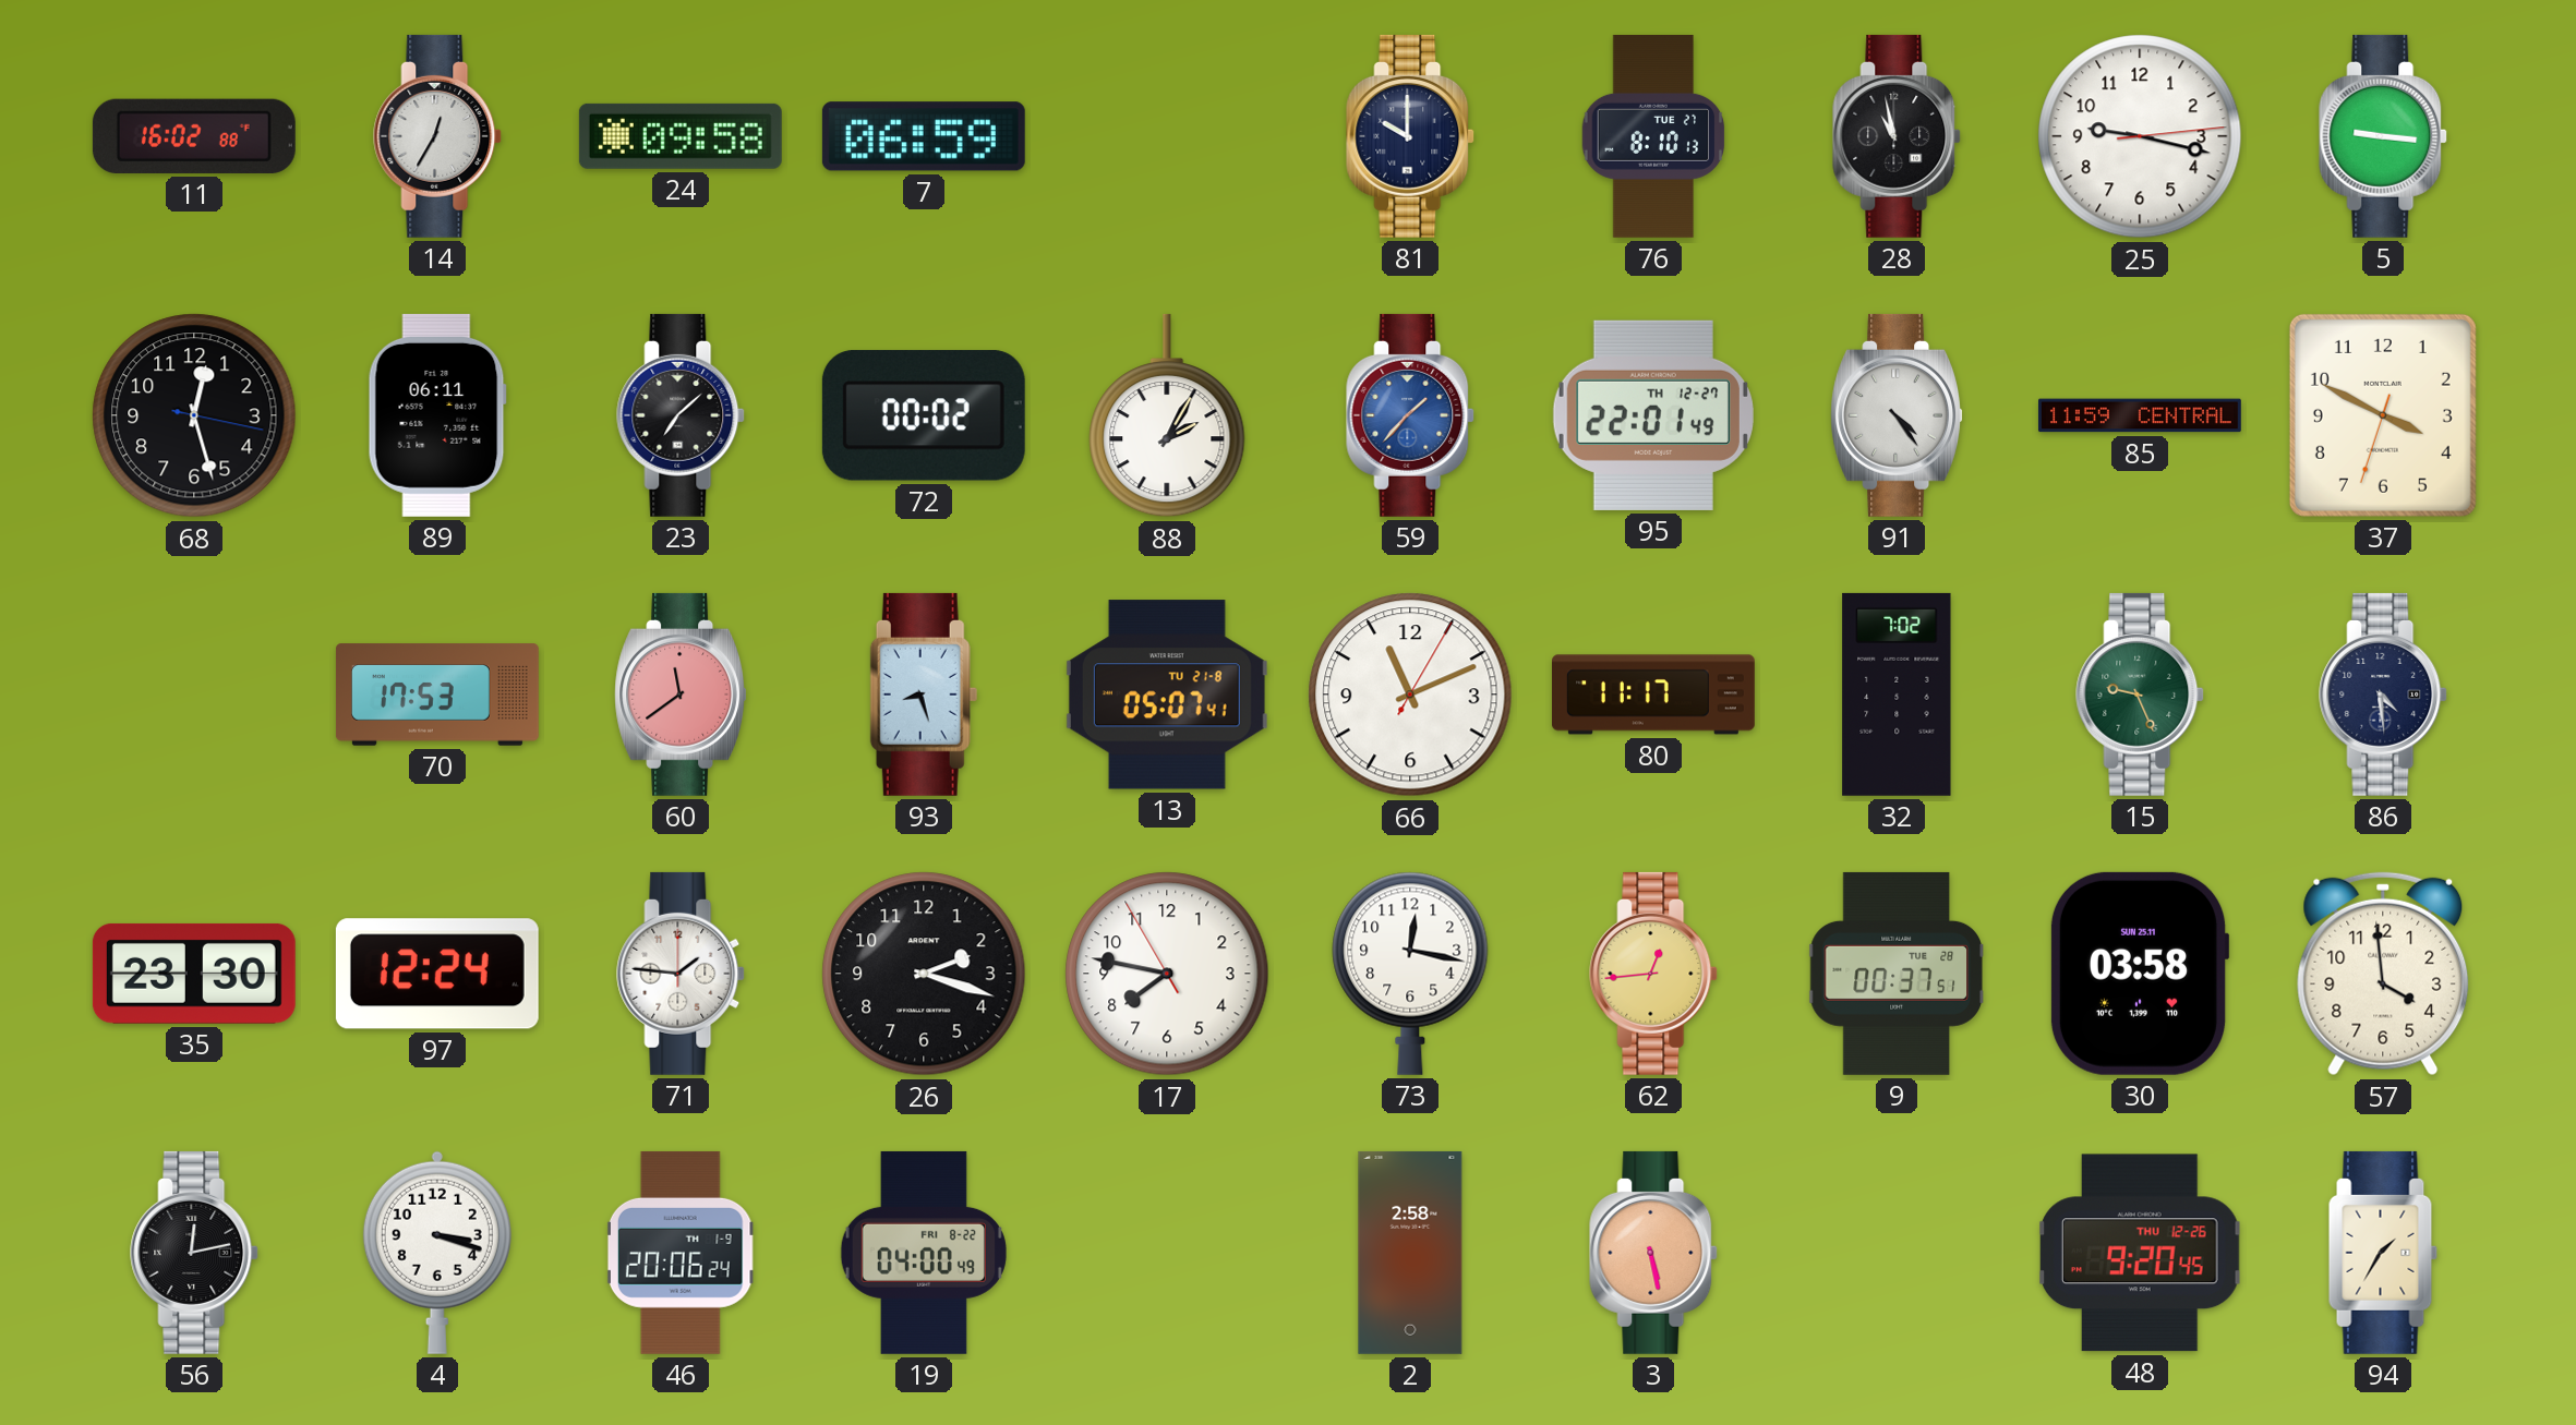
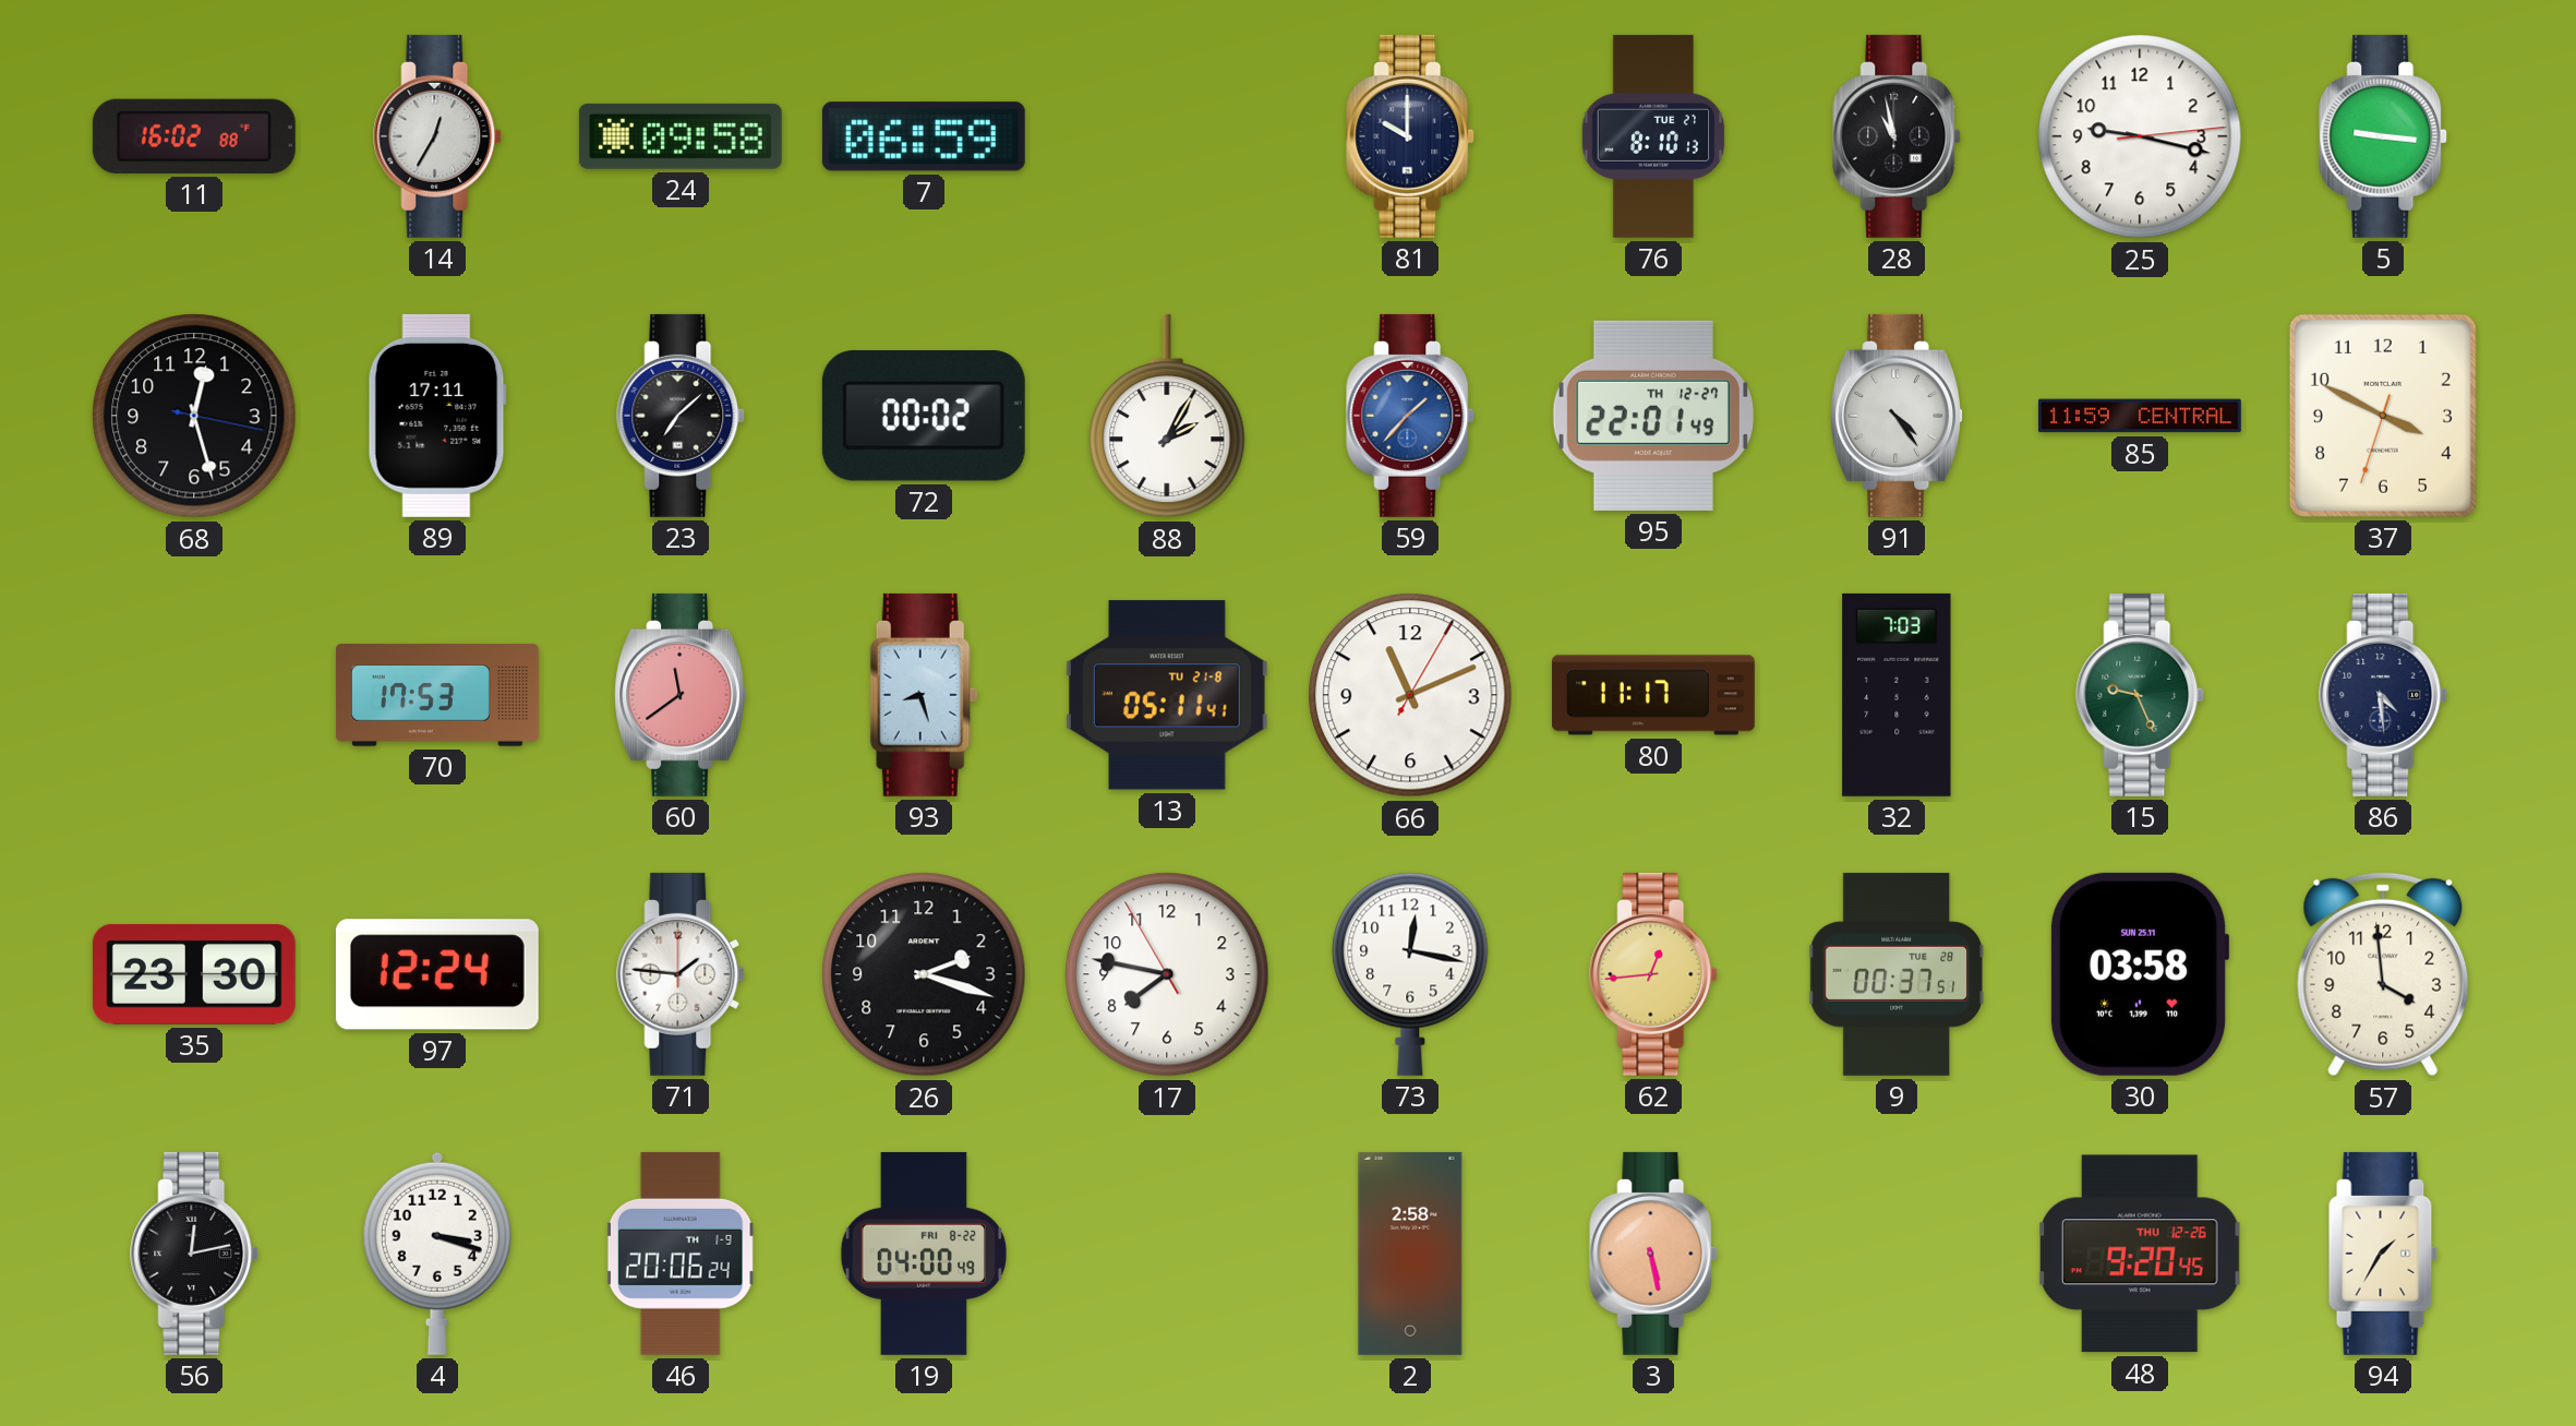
89: 06:11 -> 17:11 (437, 416)
13: 05:07 -> 05:11 (1167, 695)
32: 7:02 -> 7:03 (1897, 695)
